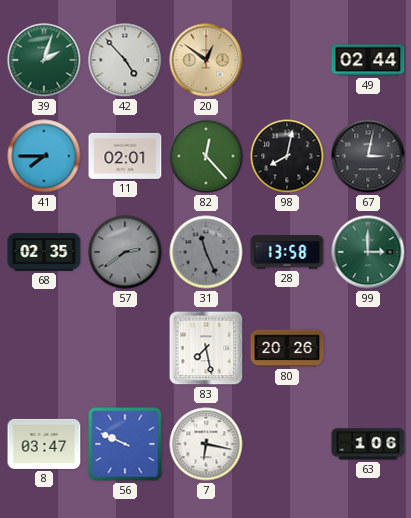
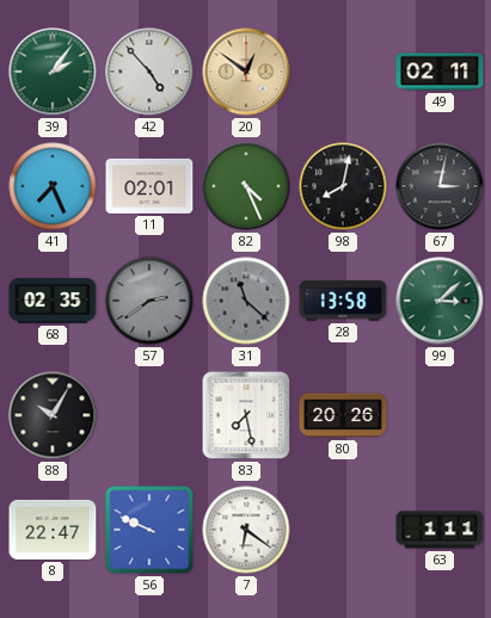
39: 2:03 -> 2:06 (53, 72)
49: 02:44 -> 02:11 (440, 72)
41: 7:45 -> 7:26 (53, 186)
82: 12:23 -> 4:26 (246, 186)
31: 11:26 -> 11:22 (246, 301)
99: 3:00 -> 3:08 (440, 301)
88: none -> 10:05 (53, 415)
8: 03:47 -> 22:47 (53, 530)
7: 6:17 -> 6:21 (246, 530)
63: 1:06 -> 1:11 (440, 530)
